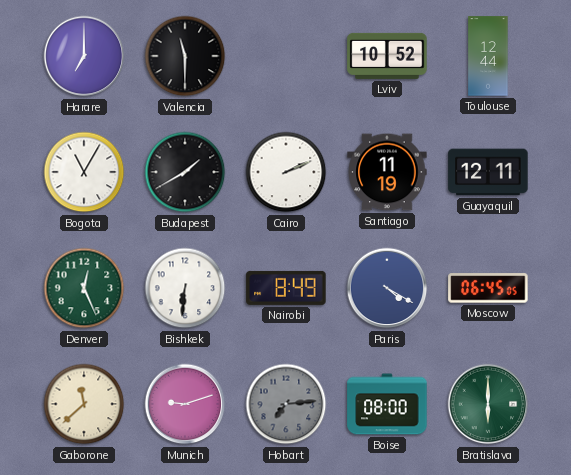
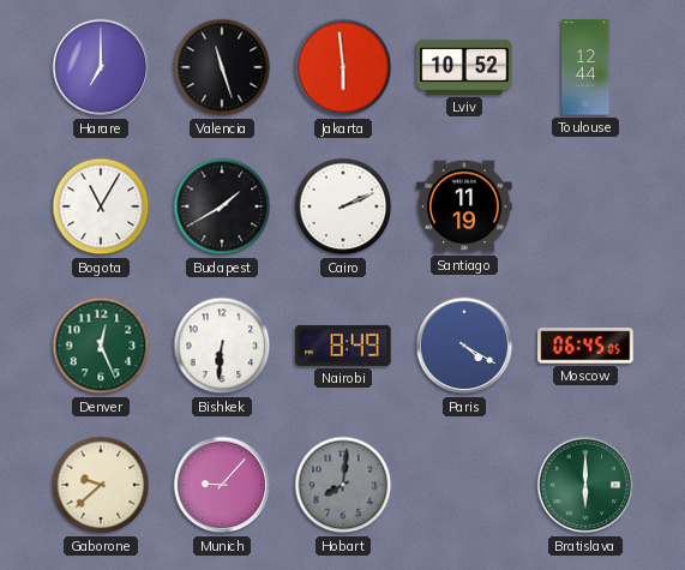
Valencia: 11:30 -> 11:27 (222, 67)
Jakarta: none -> 5:59 (343, 67)
Guayaquil: 12:11 -> none (488, 172)
Gaborone: 11:38 -> 9:38 (101, 485)
Munich: 9:12 -> 9:07 (222, 485)
Hobart: 7:14 -> 8:01 (343, 485)
Boise: 08:00 -> none (387, 404)
